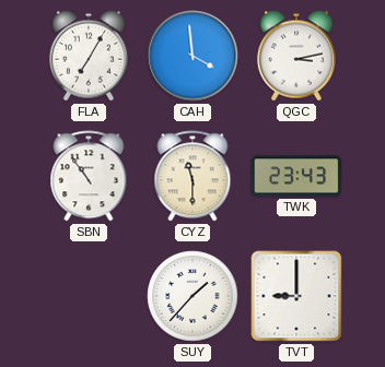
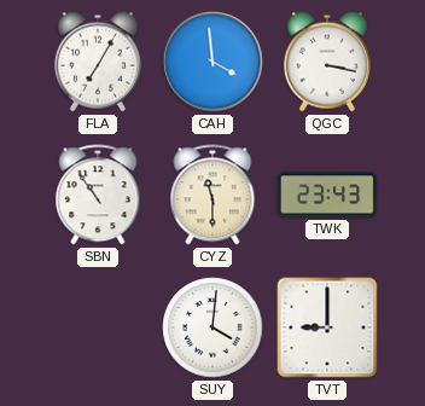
QGC: 3:13 -> 3:17 (327, 62)
SUY: 1:37 -> 4:01 (212, 327)
